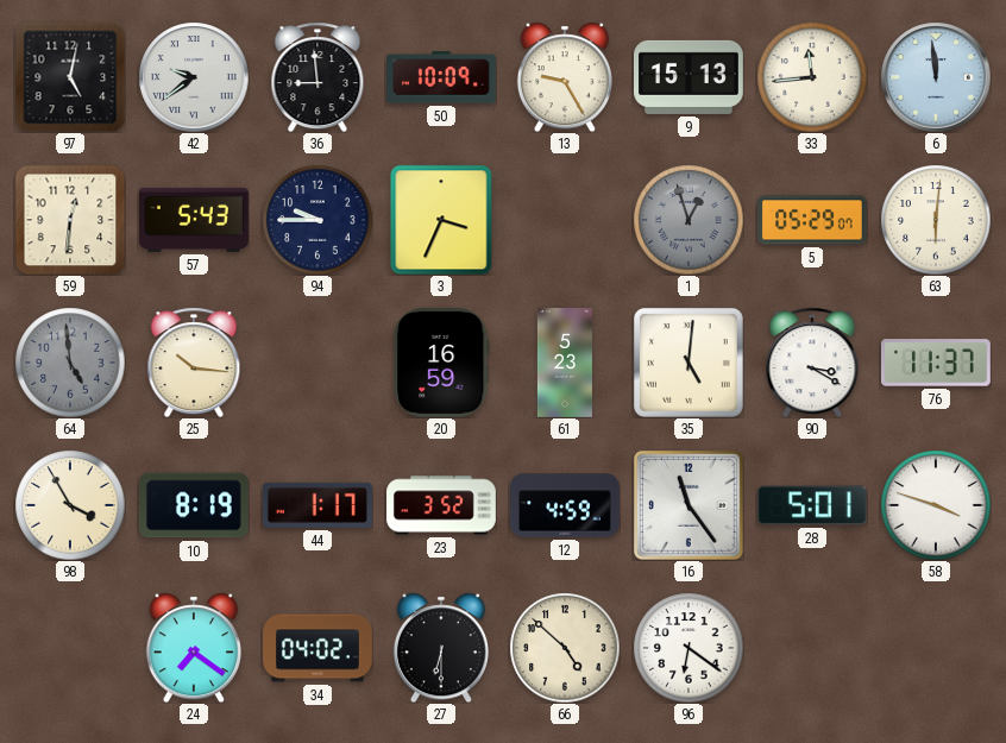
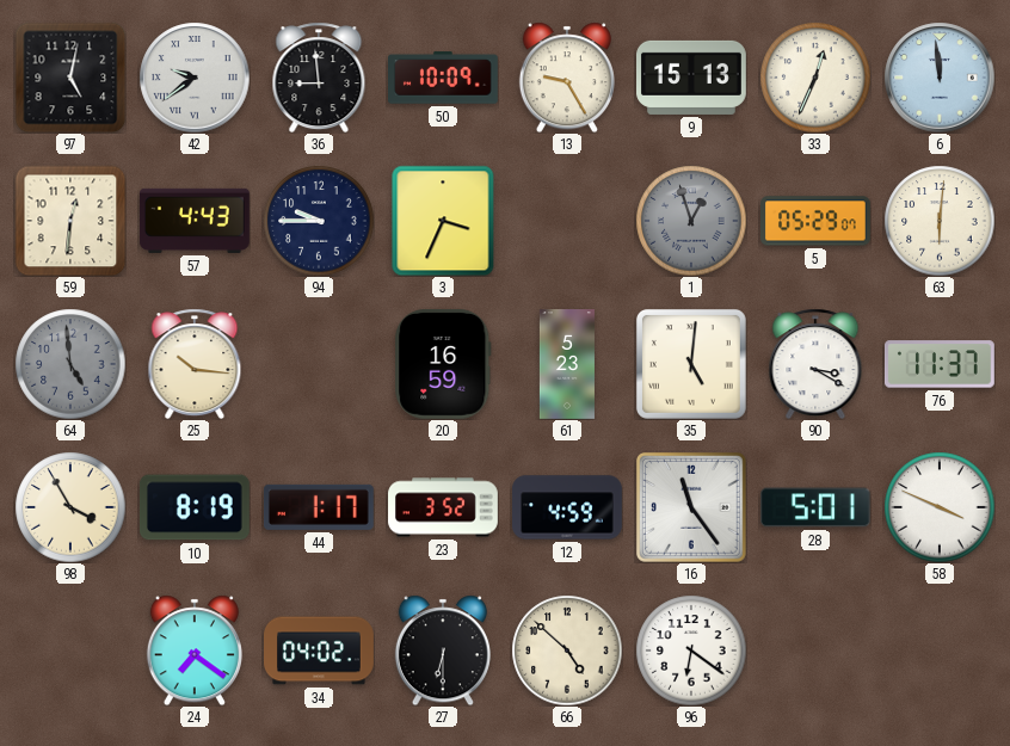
33: 11:44 -> 12:34 (815, 78)
57: 5:43 -> 4:43 (195, 221)
58: 3:48 -> 3:49 (940, 507)
